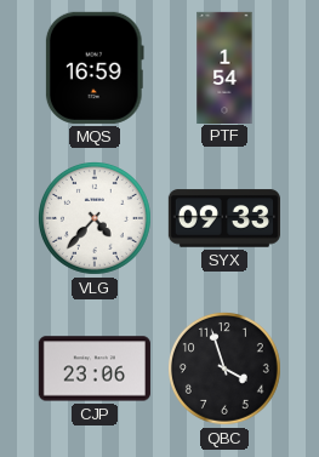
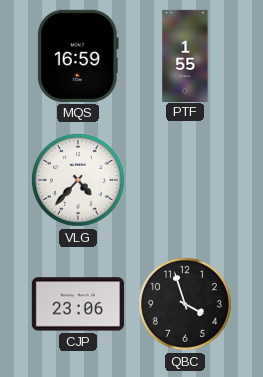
PTF: 1:54 -> 1:55 (185, 55)
SYX: 09:33 -> none (224, 218)
